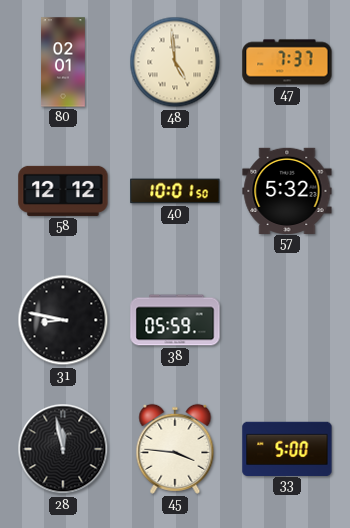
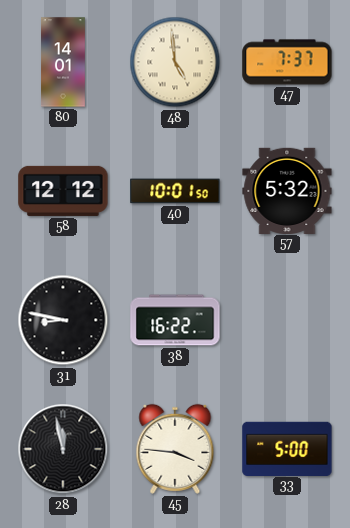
80: 02:01 -> 14:01 (64, 62)
38: 05:59 -> 16:22 (175, 320)
